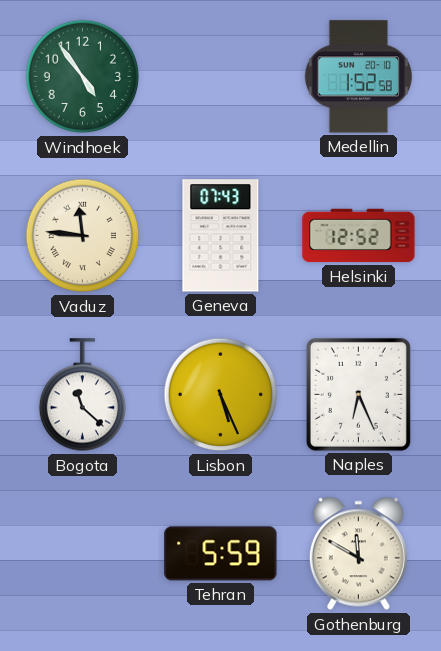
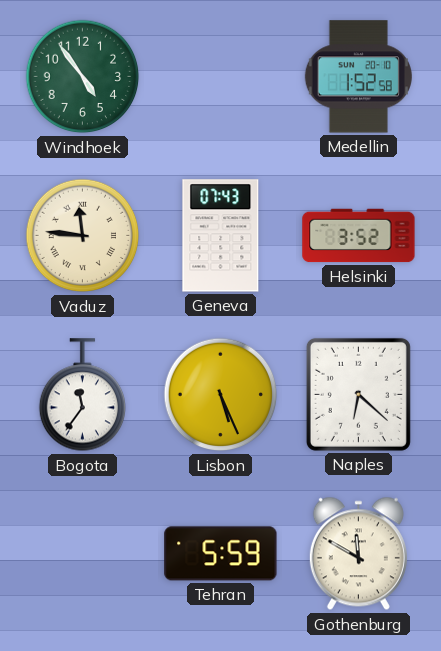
Helsinki: 12:52 -> 3:52 (359, 236)
Bogota: 11:22 -> 11:36 (82, 395)
Naples: 6:26 -> 6:22 (358, 394)
